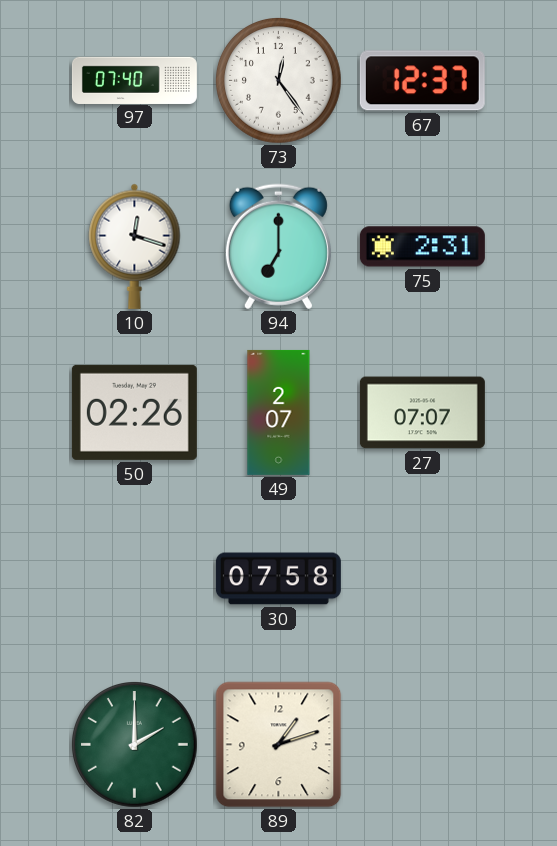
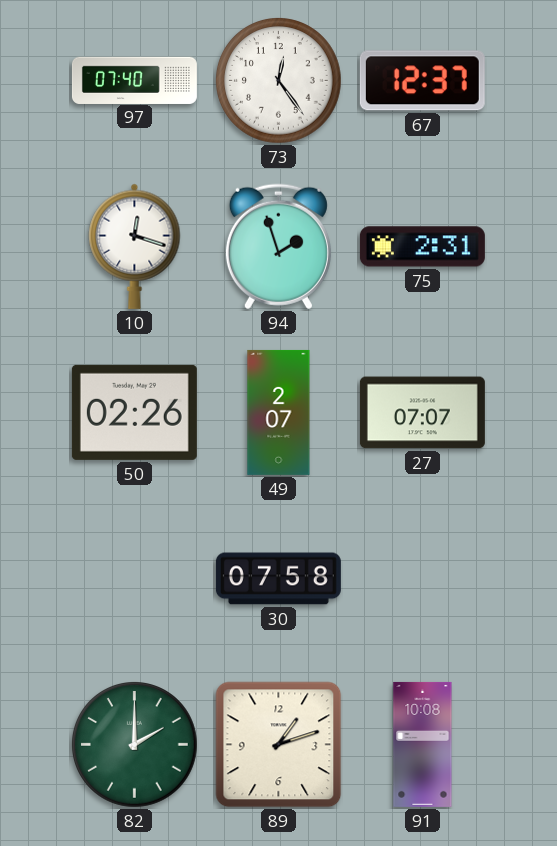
94: 7:00 -> 1:57 (278, 247)
91: none -> 10:08 (423, 744)
